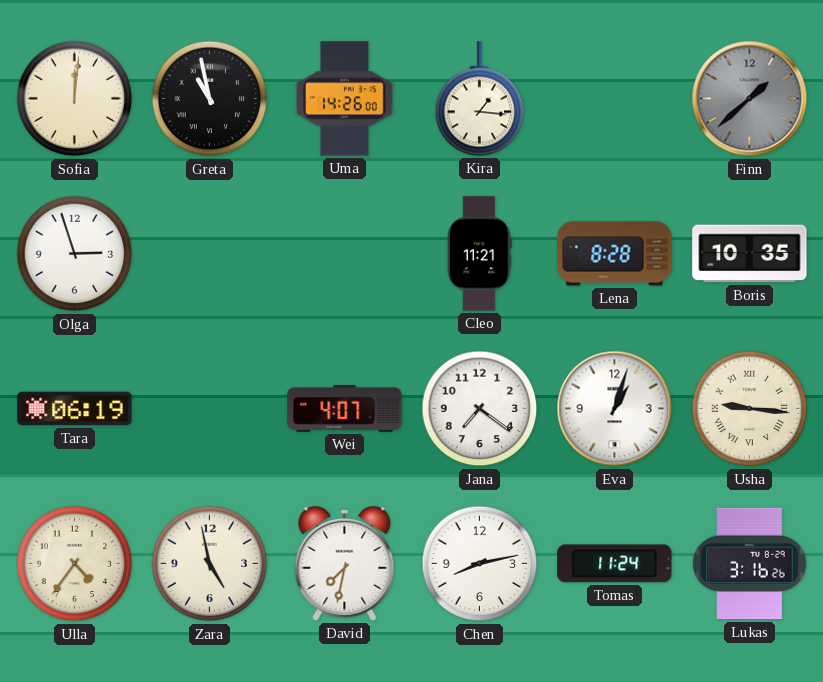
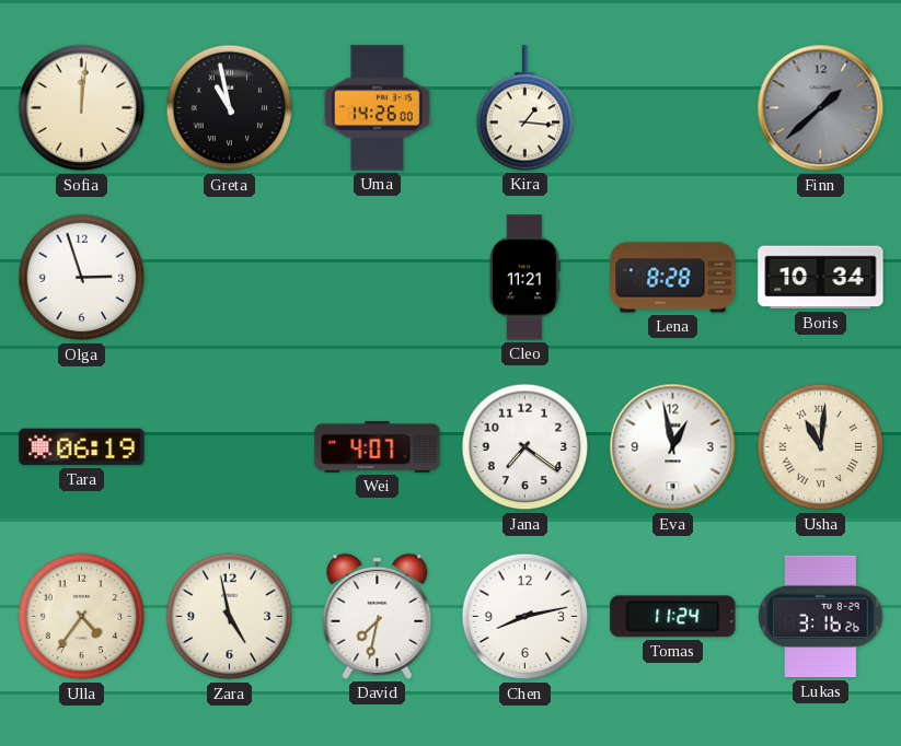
Boris: 10:35 -> 10:34 (821, 278)
Eva: 1:03 -> 12:58 (673, 447)
Usha: 9:16 -> 11:01 (821, 447)
